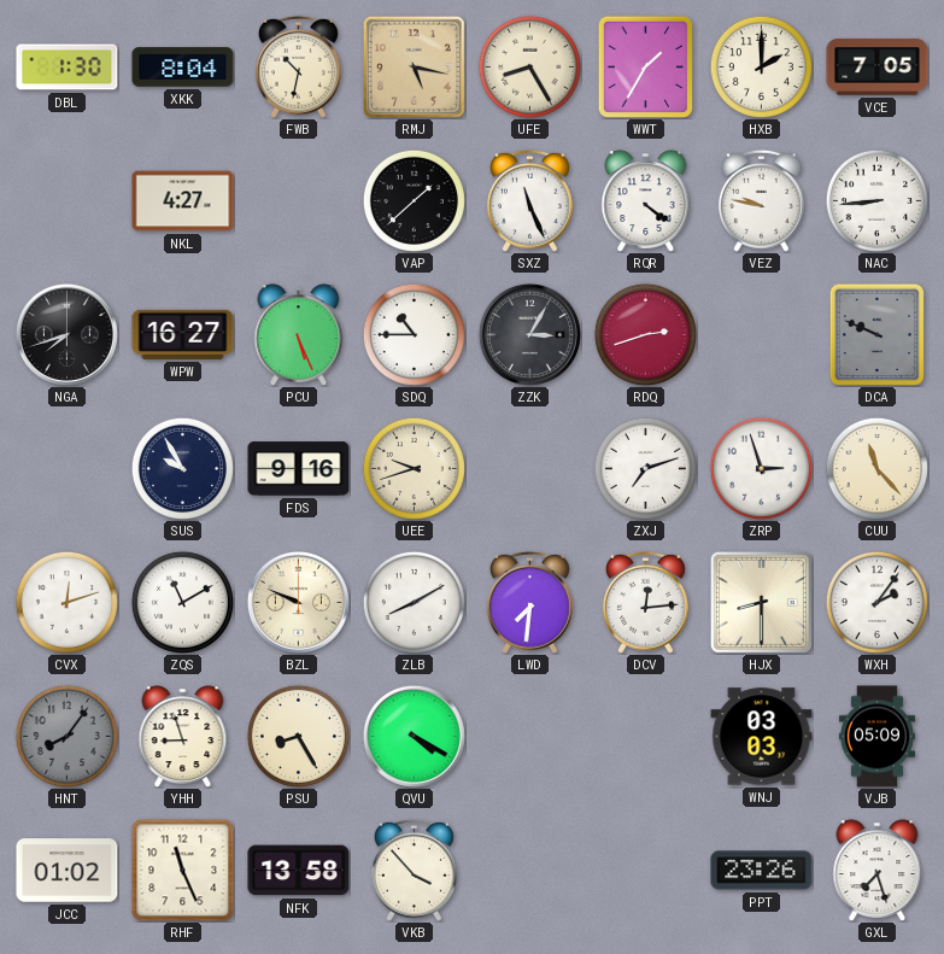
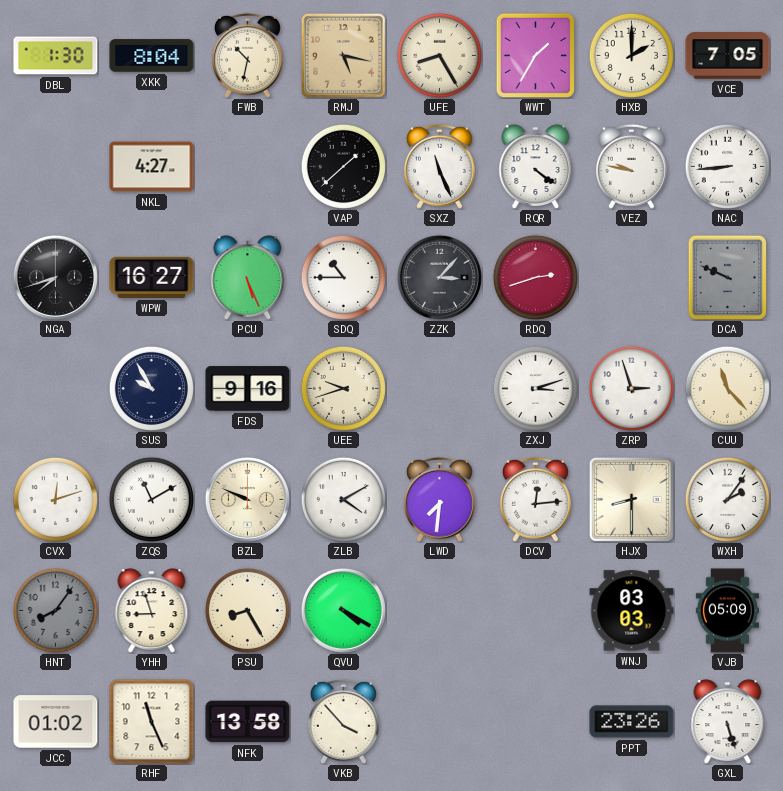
ZZK: 3:05 -> 3:07 (439, 277)
ZXJ: 7:12 -> 3:12 (535, 388)
ZLB: 8:10 -> 4:10 (343, 499)
GXL: 7:27 -> 5:27 (728, 721)
